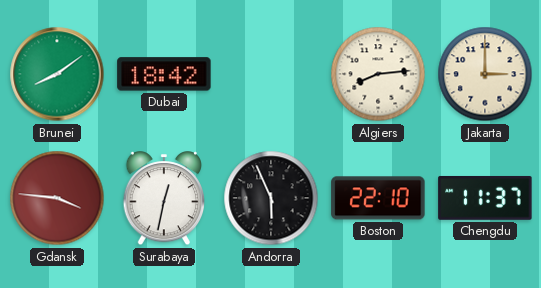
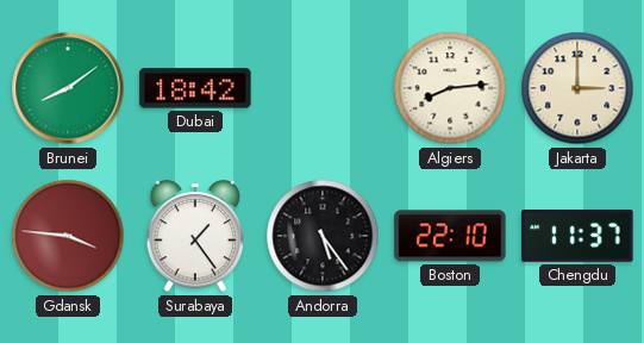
Surabaya: 12:32 -> 1:24 (195, 237)
Andorra: 5:56 -> 5:24 (323, 236)
